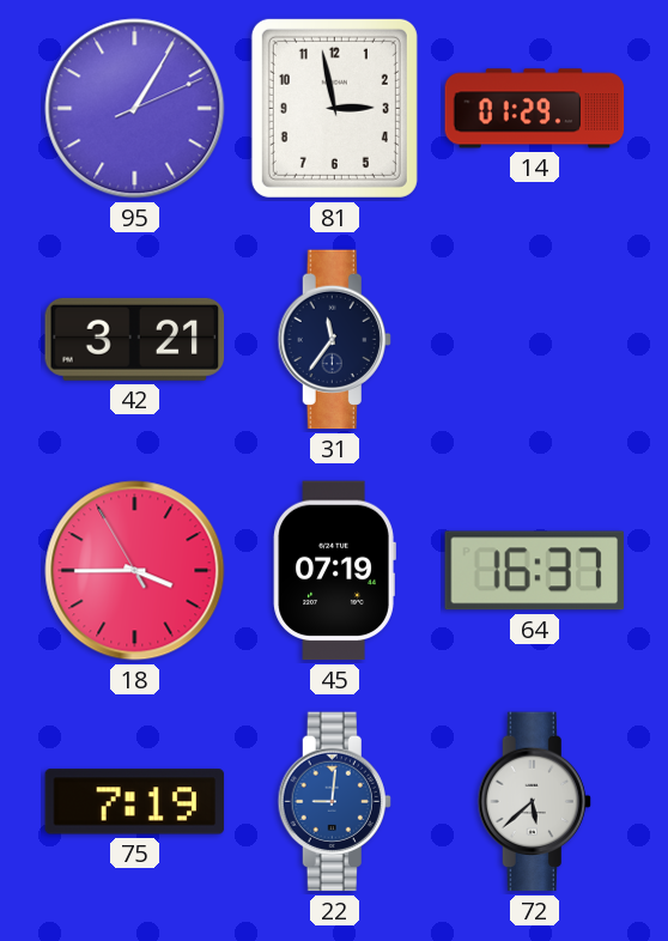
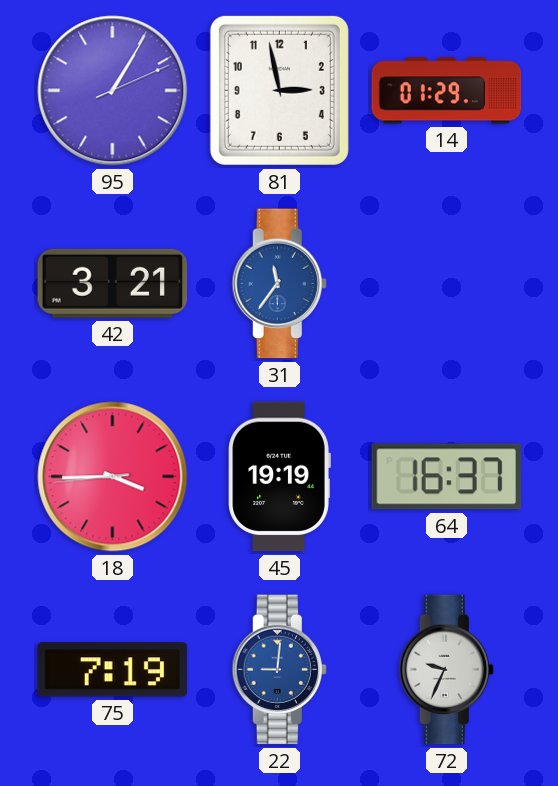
31 dial: navy -> blue (279, 284)
18: 3:44:55 -> 3:44:44 (113, 477)
45: 07:19 -> 19:19 (279, 477)
72: 5:38 -> 9:34 (446, 670)
